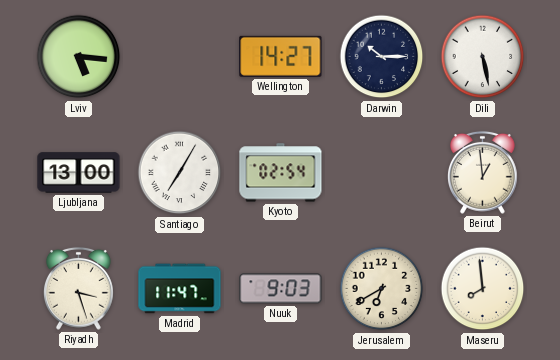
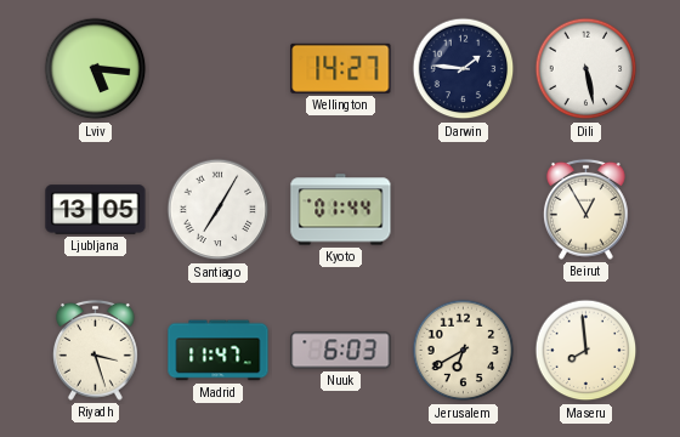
Darwin: 10:15 -> 1:46 (464, 69)
Ljubljana: 13:00 -> 13:05 (96, 210)
Kyoto: 02:54 -> 01:44 (341, 210)
Beirut: 12:59 -> 12:55 (586, 209)
Nuuk: 9:03 -> 6:03 (341, 351)
